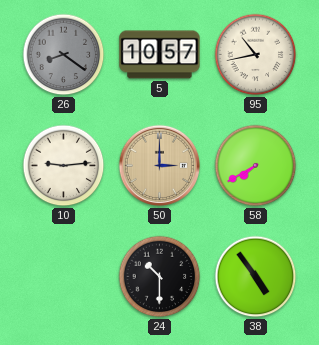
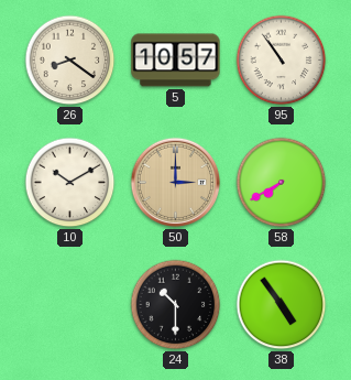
26 dial: grey -> cream (70, 61)
95: 10:43 -> 10:54 (282, 61)
10: 9:14 -> 10:10 (70, 183)
